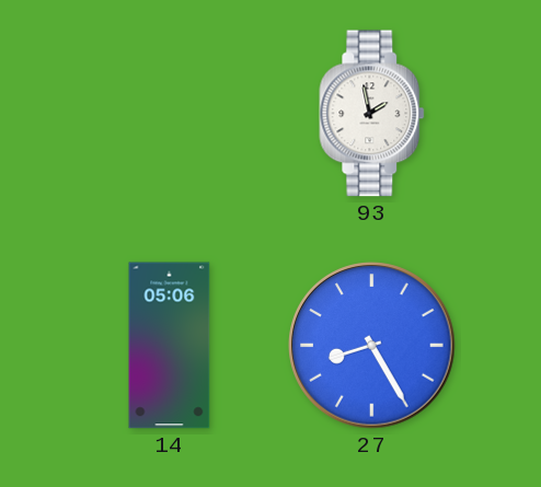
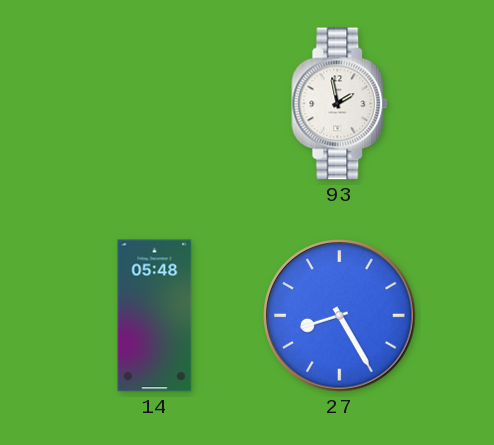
14: 05:06 -> 05:48 (155, 316)
